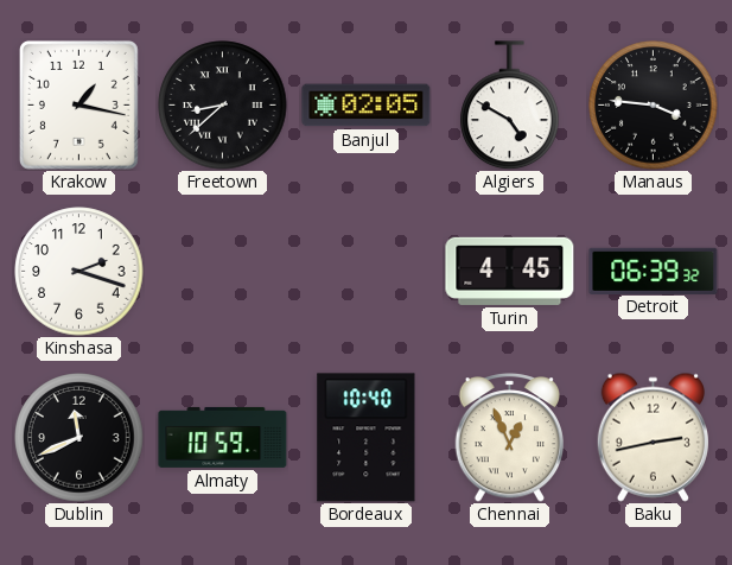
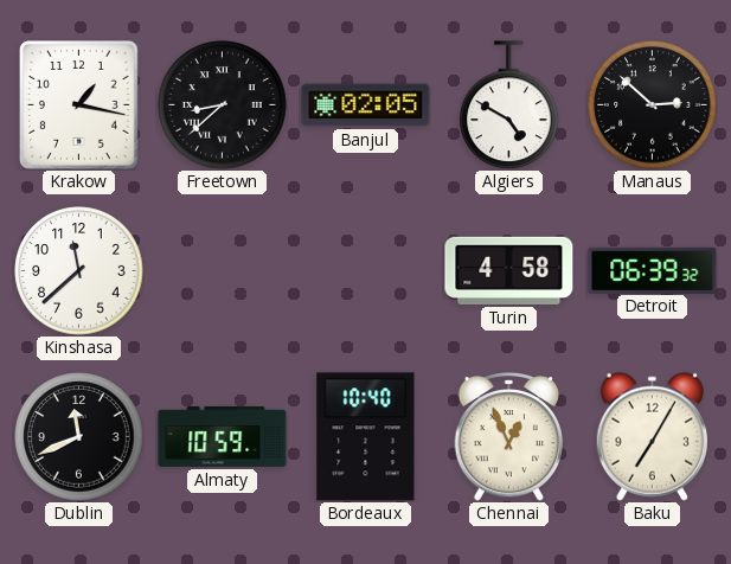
Manaus: 3:46 -> 2:52 (653, 105)
Kinshasa: 2:18 -> 11:38 (79, 271)
Turin: 4:45 -> 4:58 (509, 270)
Baku: 2:43 -> 7:05 (652, 436)
